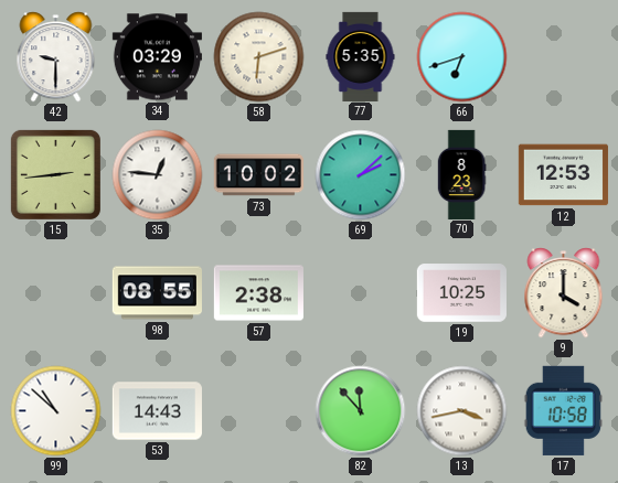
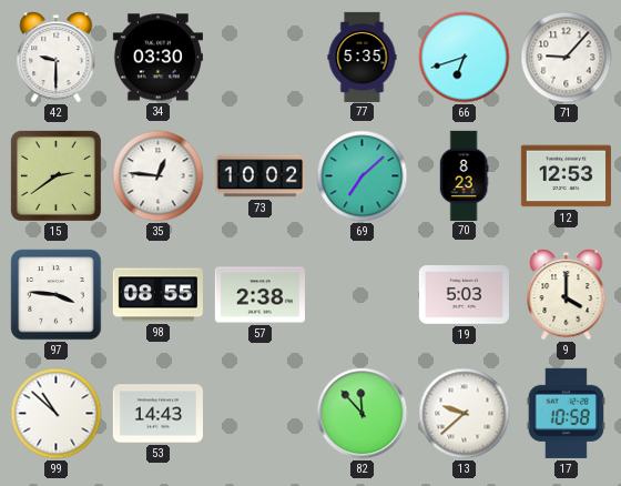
34: 03:29 -> 03:30 (157, 58)
58: 6:12 -> none (259, 57)
71: none -> 9:07 (567, 58)
15: 2:44 -> 2:39 (55, 175)
69: 2:08 -> 7:08 (363, 176)
97: none -> 3:46 (57, 295)
19: 10:25 -> 5:03 (464, 295)
13: 3:43 -> 9:38 (465, 414)
